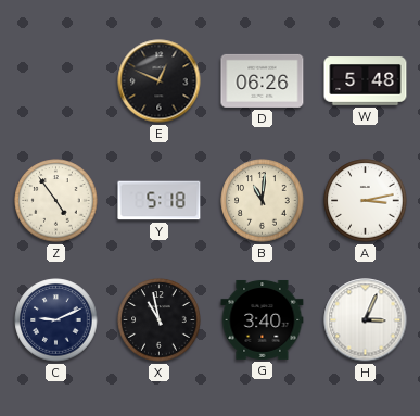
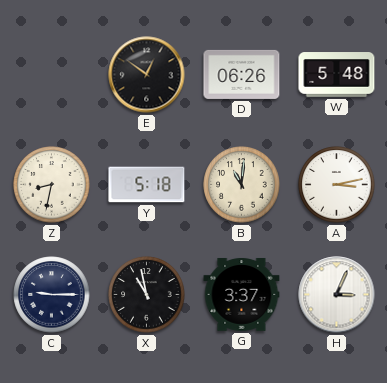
E: 12:49 -> 12:51 (147, 75)
Z: 4:54 -> 8:32 (52, 185)
C: 9:11 -> 9:15 (52, 295)
G: 3:40 -> 3:37 (242, 294)
